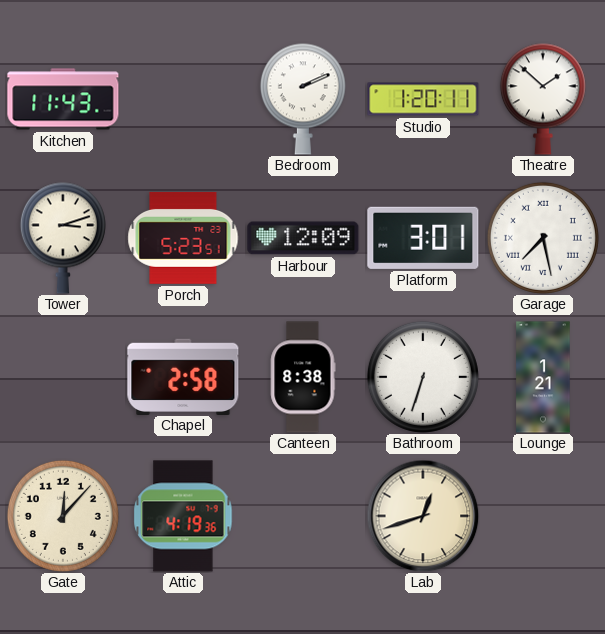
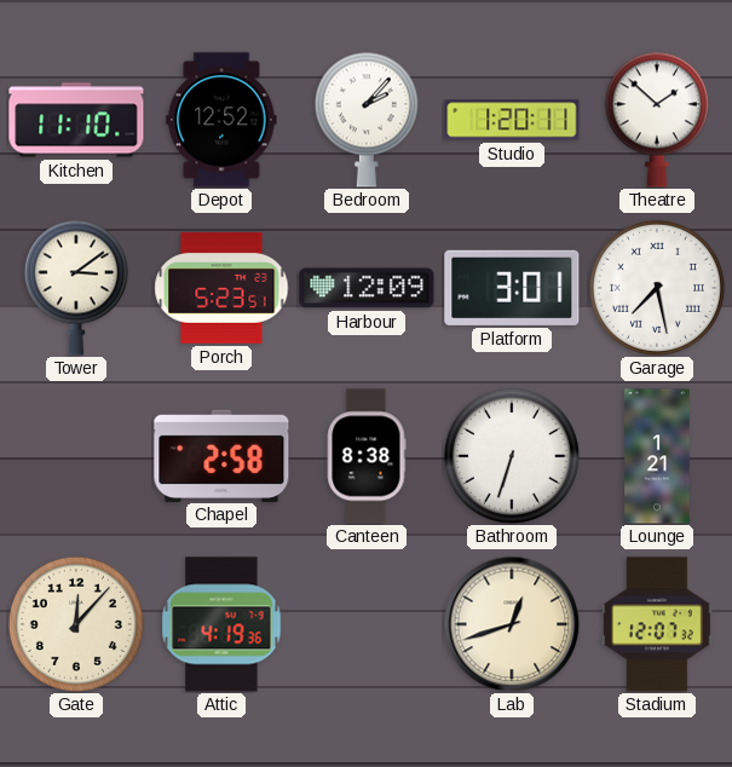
Kitchen: 11:43 -> 11:10 (76, 120)
Depot: none -> 12:52 (221, 120)
Bedroom: 2:11 -> 2:07 (367, 120)
Tower: 3:12 -> 3:09 (76, 288)
Stadium: none -> 12:07 (657, 624)
